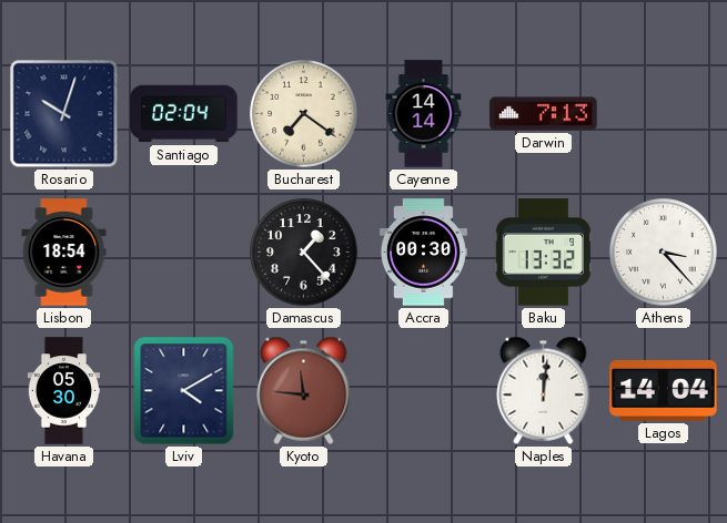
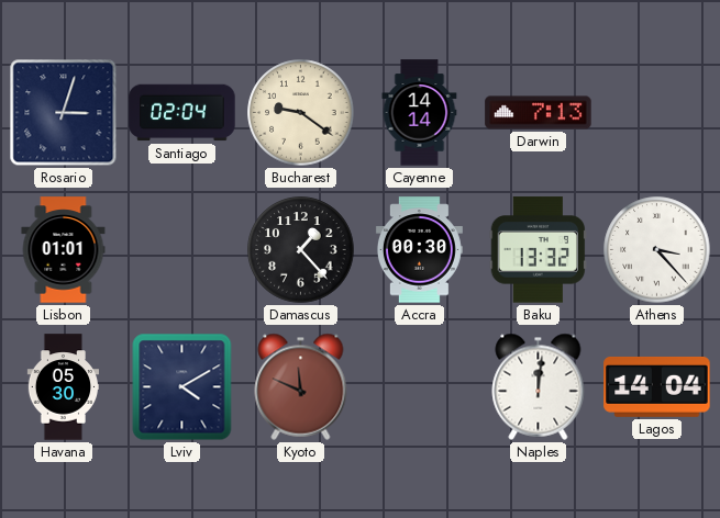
Rosario: 10:03 -> 3:03 (64, 113)
Bucharest: 7:21 -> 9:21 (301, 113)
Lisbon: 18:54 -> 01:01 (64, 250)
Kyoto: 11:46 -> 11:49 (301, 386)
